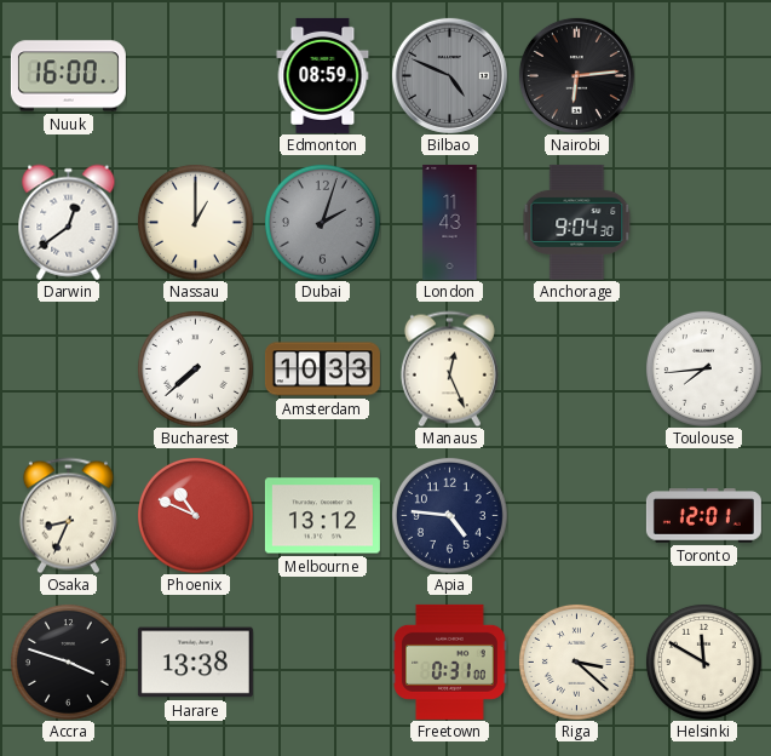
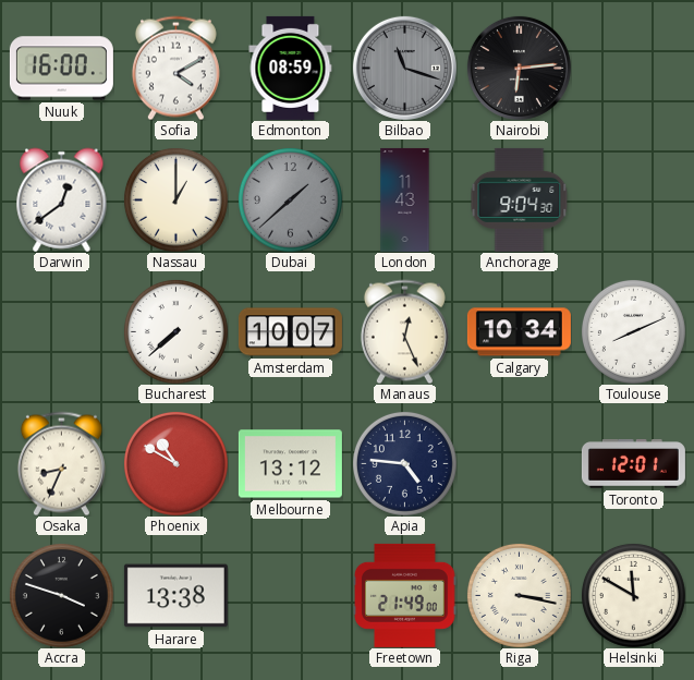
Sofia: none -> 4:10 (175, 68)
Bilbao: 4:49 -> 11:18 (404, 68)
Dubai: 2:03 -> 1:38 (290, 199)
Amsterdam: 10:33 -> 10:07 (290, 332)
Calgary: none -> 10:34 (519, 332)
Toulouse: 7:44 -> 8:11 (633, 331)
Phoenix: 10:49 -> 10:50 (175, 463)
Freetown: 0:31 -> 21:49 (405, 595)
Riga: 3:22 -> 3:17 (519, 595)
